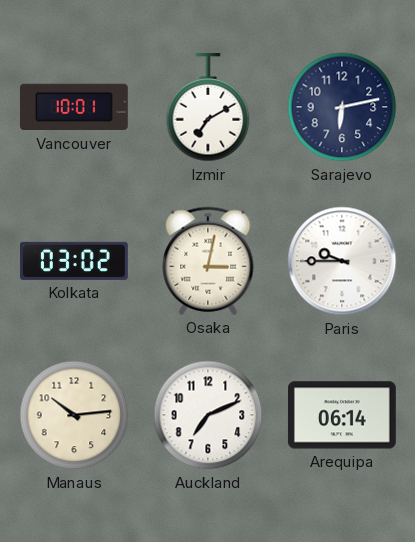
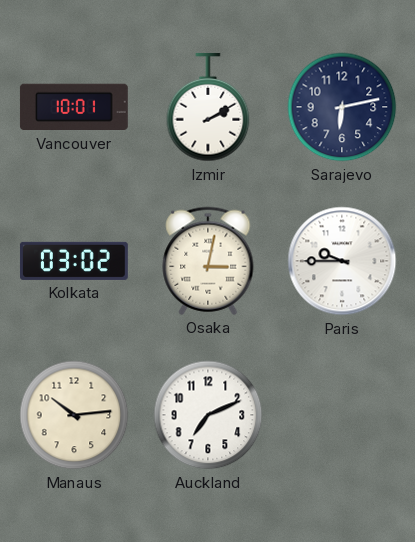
Izmir: 7:10 -> 2:10 (208, 107)
Arequipa: 06:14 -> none (342, 415)
